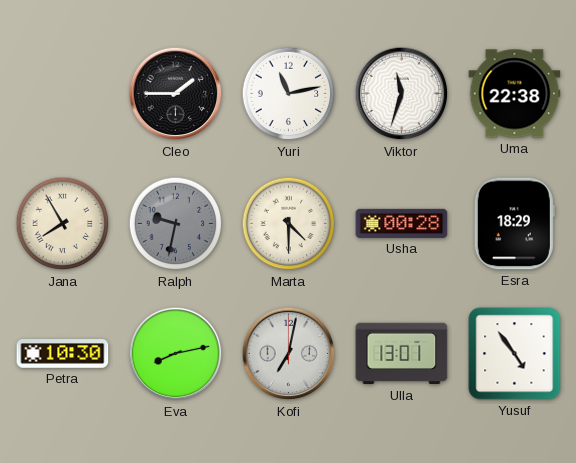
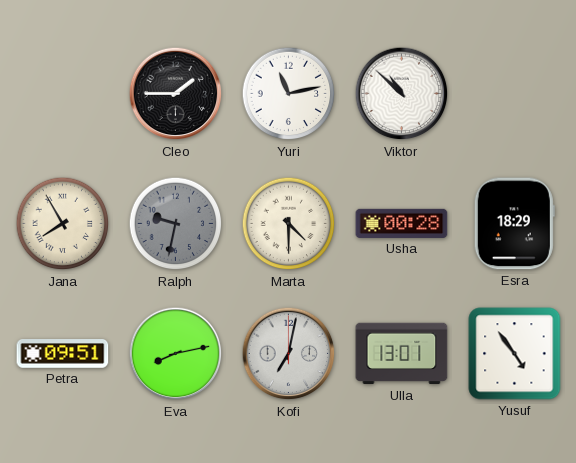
Viktor: 11:33 -> 10:52 (402, 94)
Uma: 22:38 -> none (515, 94)
Petra: 10:30 -> 09:51 (63, 354)
